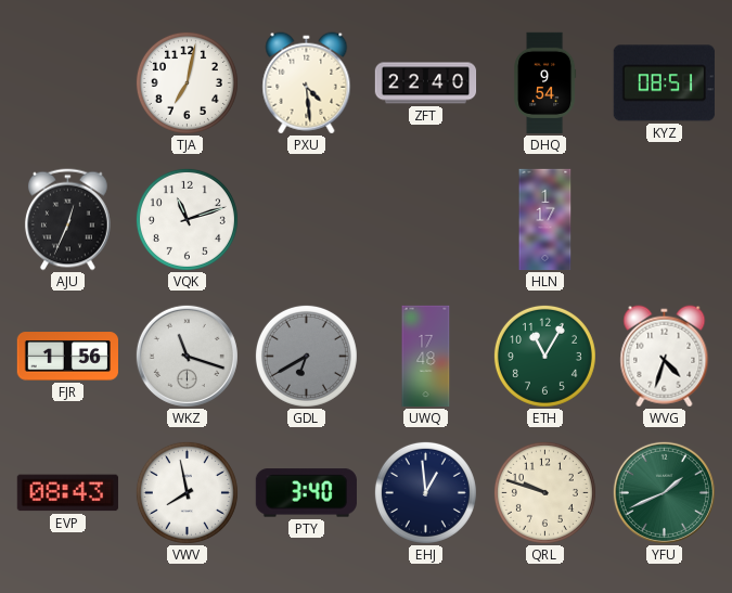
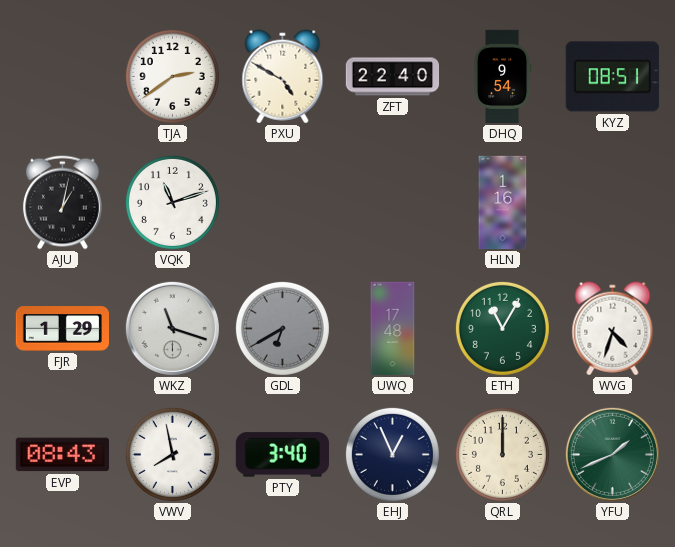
TJA: 7:02 -> 2:39 (172, 76)
PXU: 4:29 -> 4:50 (283, 77)
AJU: 12:34 -> 1:02 (62, 203)
HLN: 1:17 -> 1:16 (503, 203)
FJR: 1:56 -> 1:29 (62, 329)
EHJ: 12:59 -> 12:56 (392, 454)
QRL: 9:48 -> 12:00 (502, 454)
